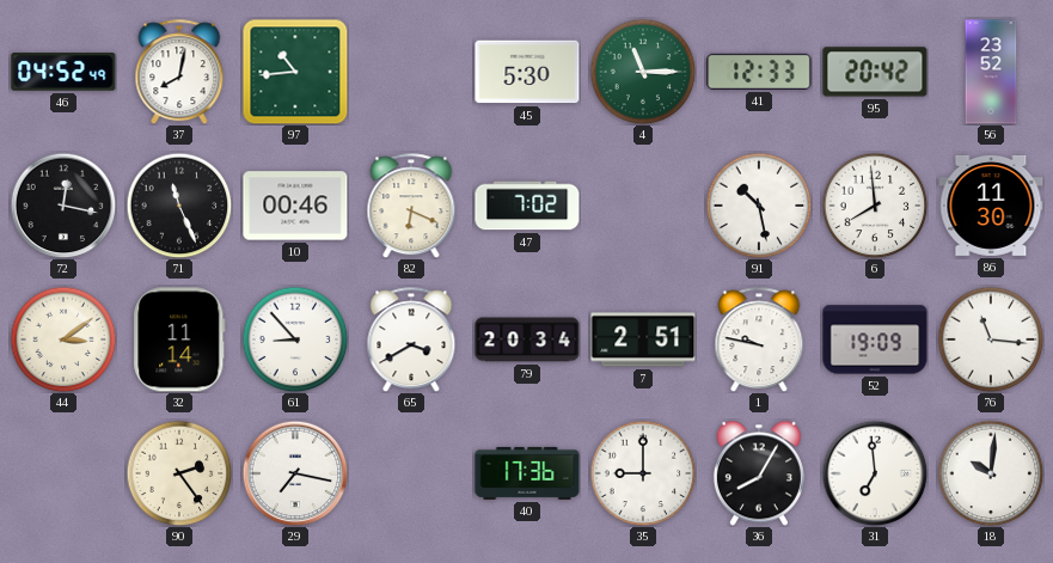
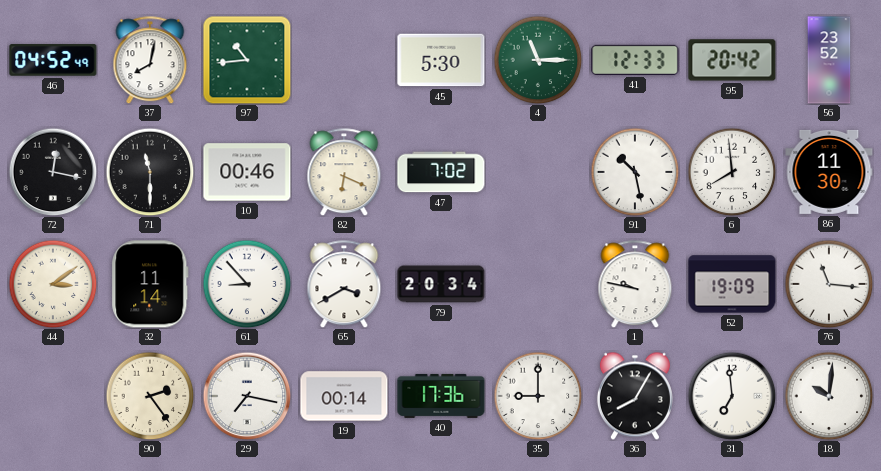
71: 11:26 -> 11:30 (150, 172)
7: 2:51 -> none (643, 339)
19: none -> 00:14 (344, 396)
